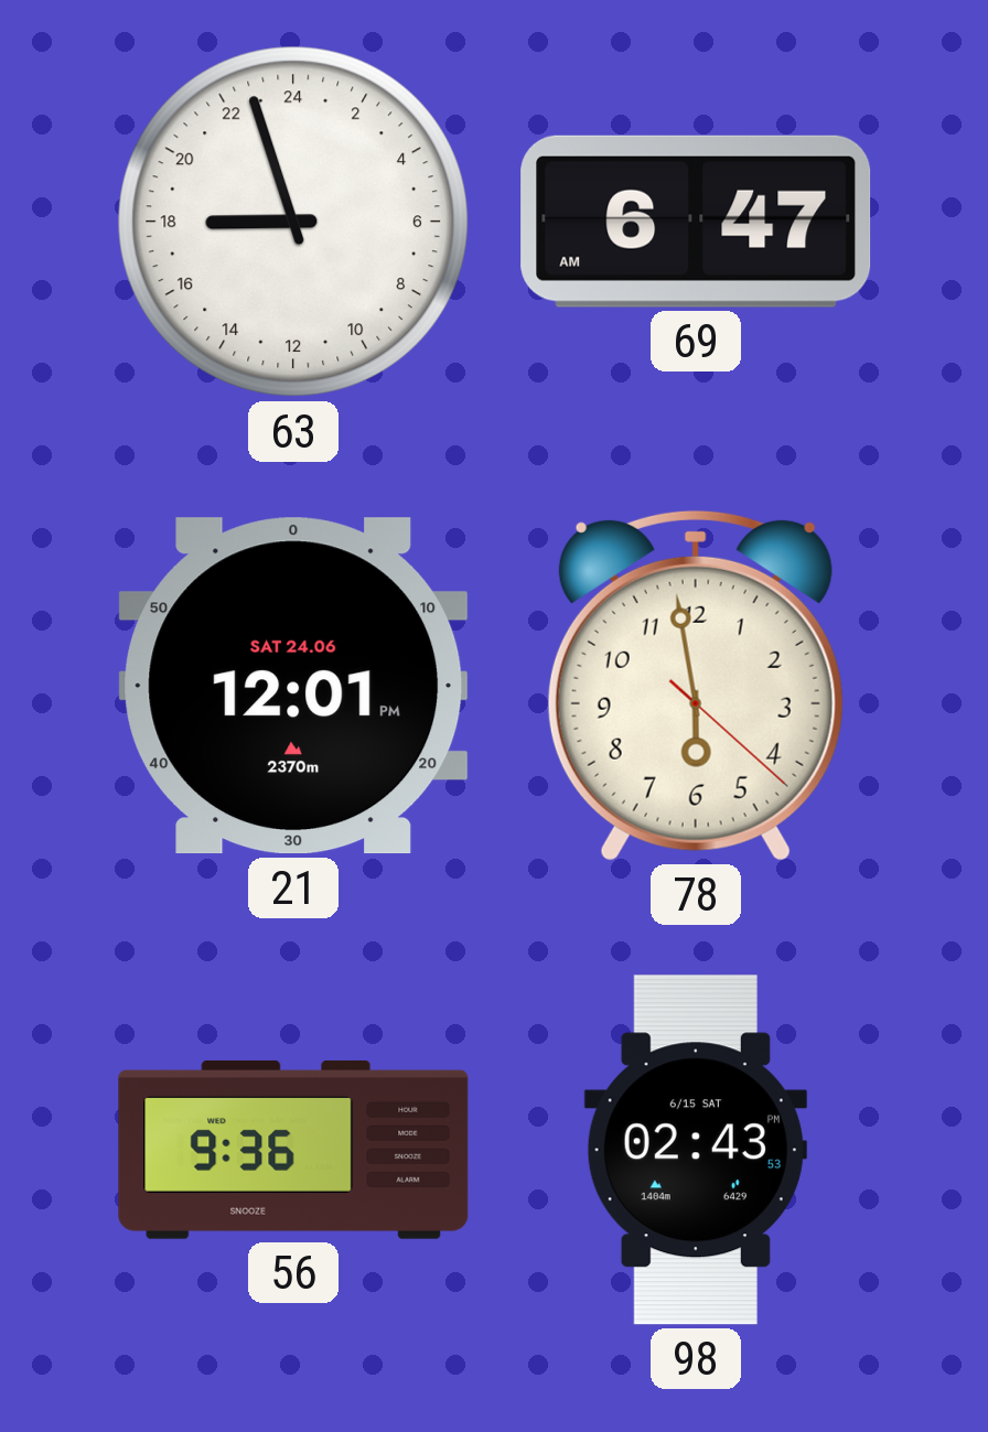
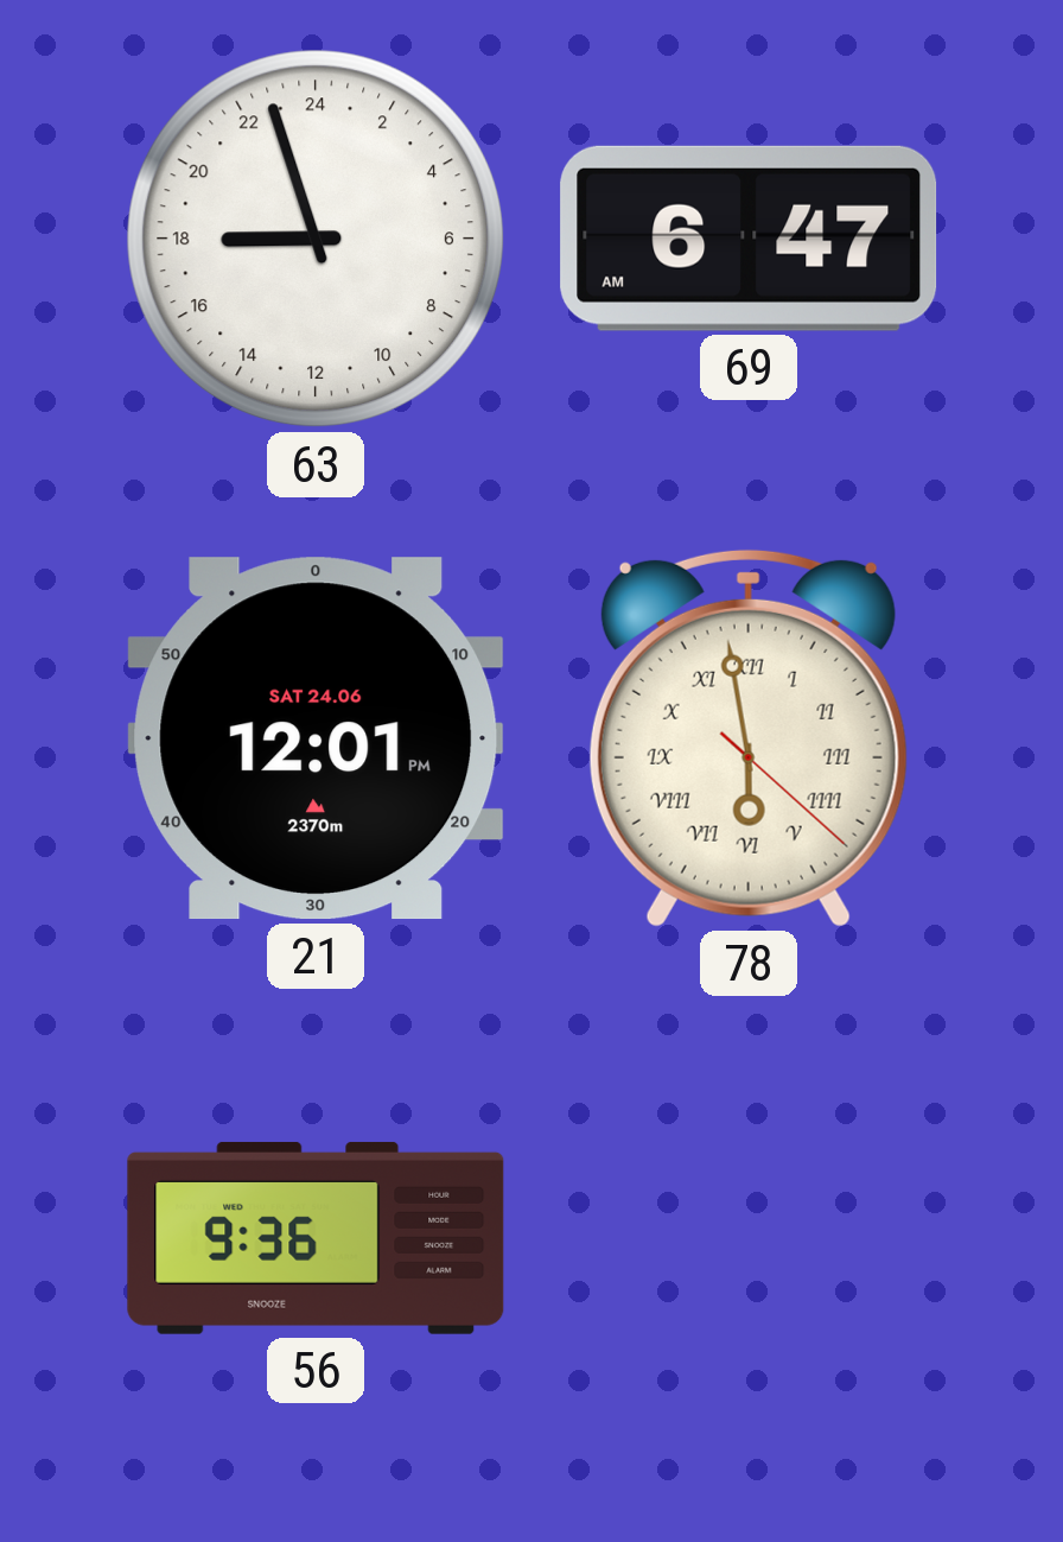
78 numerals: Arabic -> Roman (749, 738)
98: 02:43 -> none (696, 1150)
